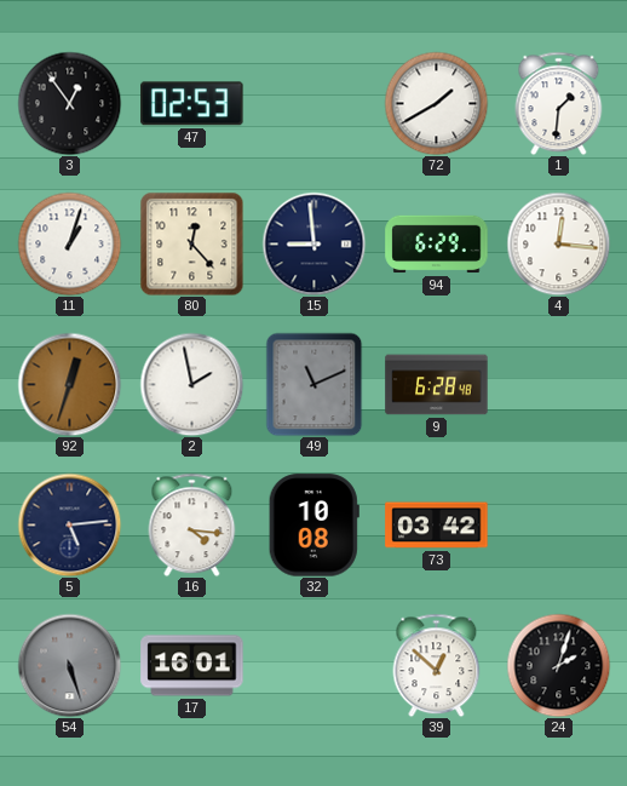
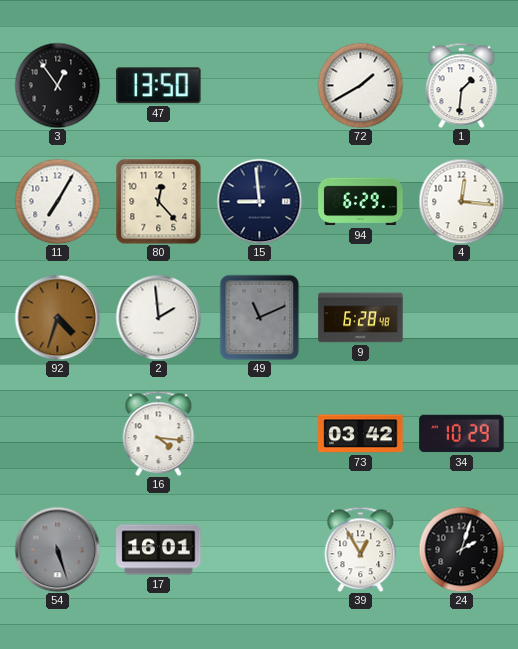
47: 02:53 -> 13:50 (159, 86)
11: 1:03 -> 7:05 (57, 201)
92: 12:33 -> 4:33 (57, 317)
2: 1:58 -> 1:59 (158, 317)
5: 5:14 -> none (69, 524)
32: 10:08 -> none (313, 526)
34: none -> 10:29 (462, 434)
39: 12:52 -> 12:55 (361, 549)
